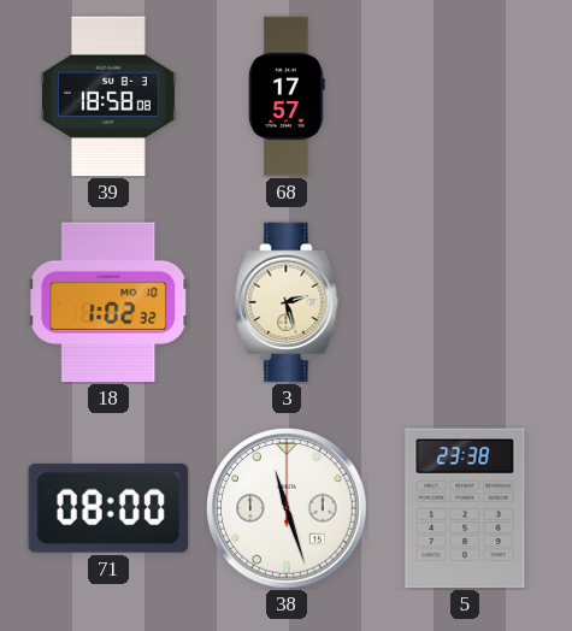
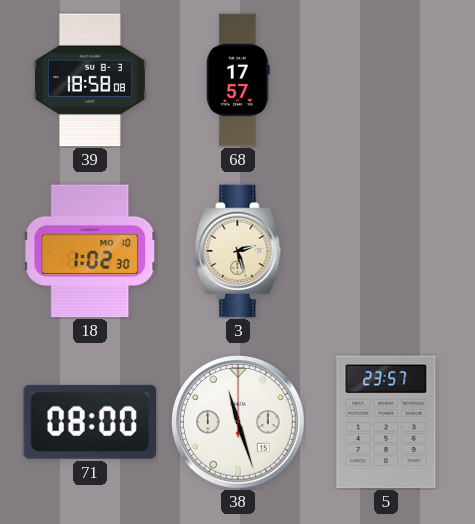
18: 1:02:32 -> 1:02:30 (90, 251)
5: 23:38 -> 23:57 (386, 422)
